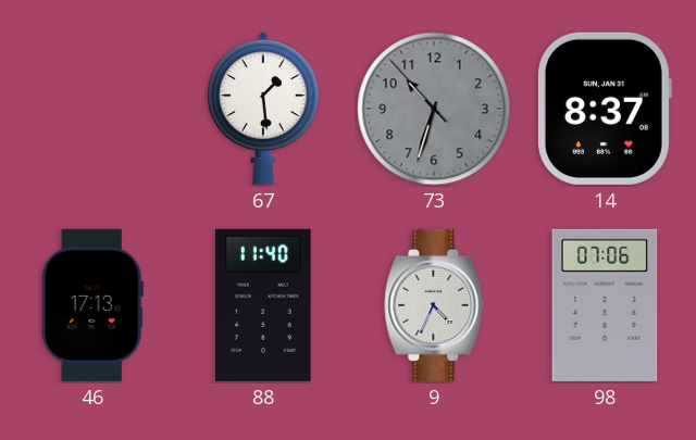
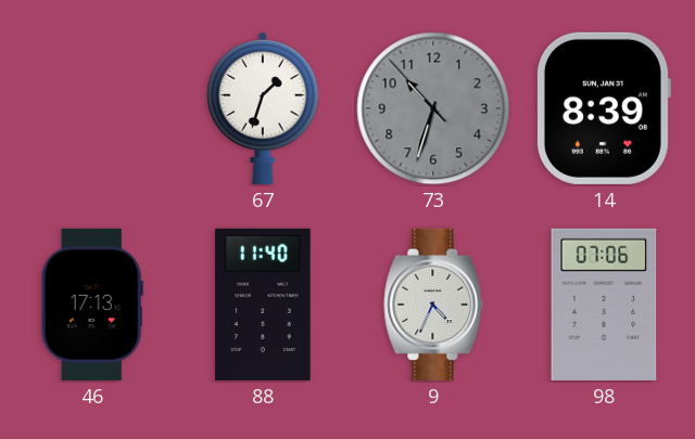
67: 1:29 -> 1:33 (263, 108)
14: 8:37 -> 8:39 (603, 108)
